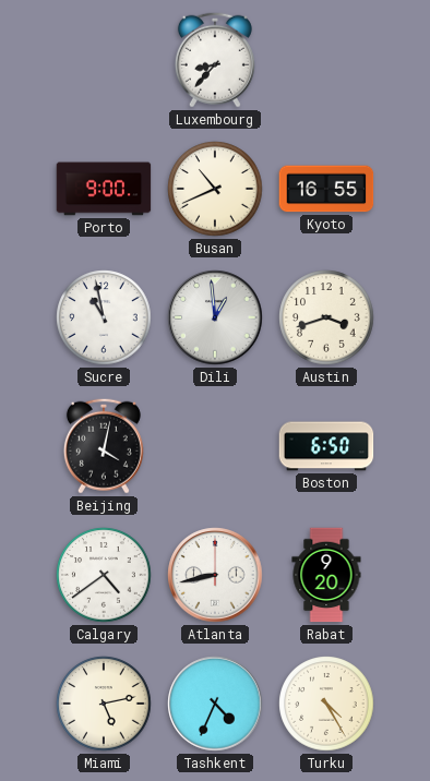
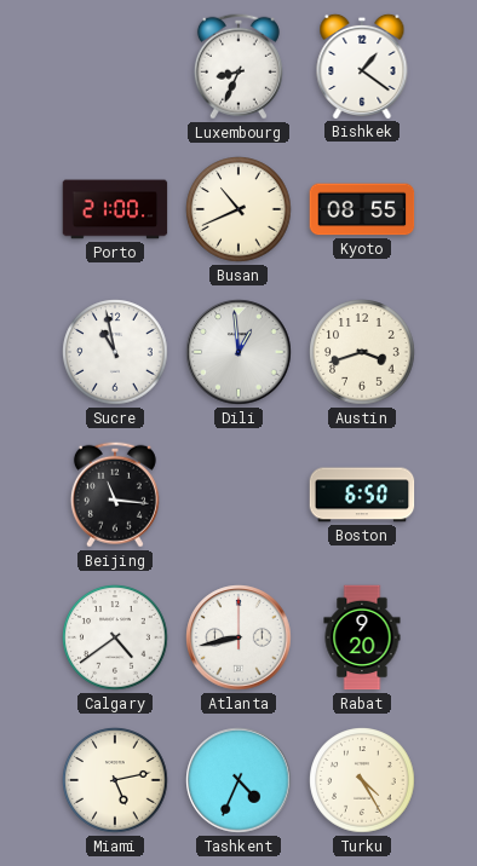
Luxembourg: 8:37 -> 8:34 (238, 67)
Bishkek: none -> 1:21 (362, 65)
Porto: 9:00 -> 21:00 (115, 209)
Kyoto: 16:55 -> 08:55 (362, 209)
Beijing: 4:02 -> 11:16 (115, 495)
